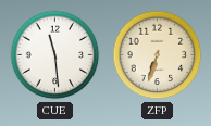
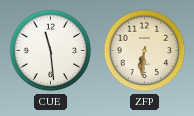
ZFP: 6:33 -> 6:31 (145, 51)
